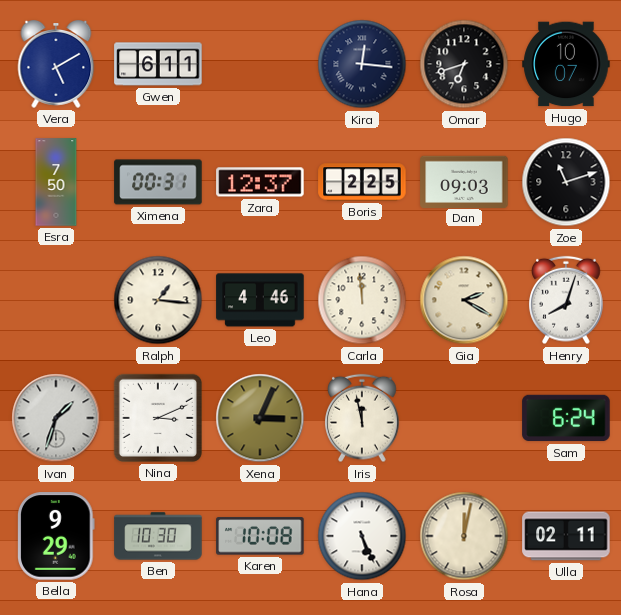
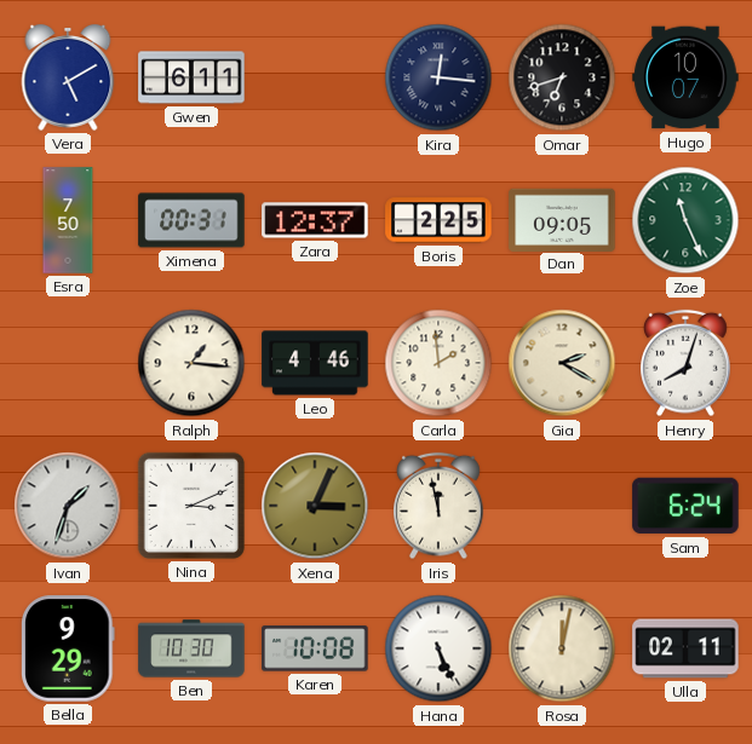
Dan: 09:03 -> 09:05 (562, 219)
Zoe: 11:12 -> 11:26 (685, 220)
Zoe dial: black -> green (685, 220)
Carla: 11:59 -> 1:59 (438, 363)
